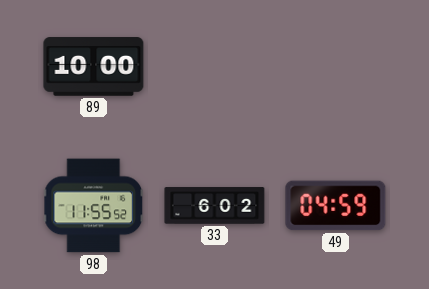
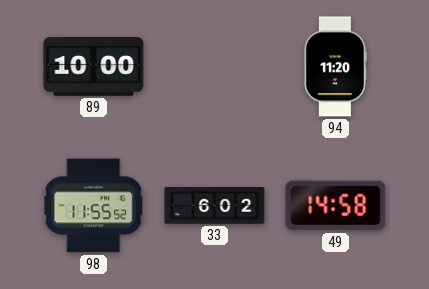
94: none -> 11:20 (335, 67)
49: 04:59 -> 14:58 (336, 206)
